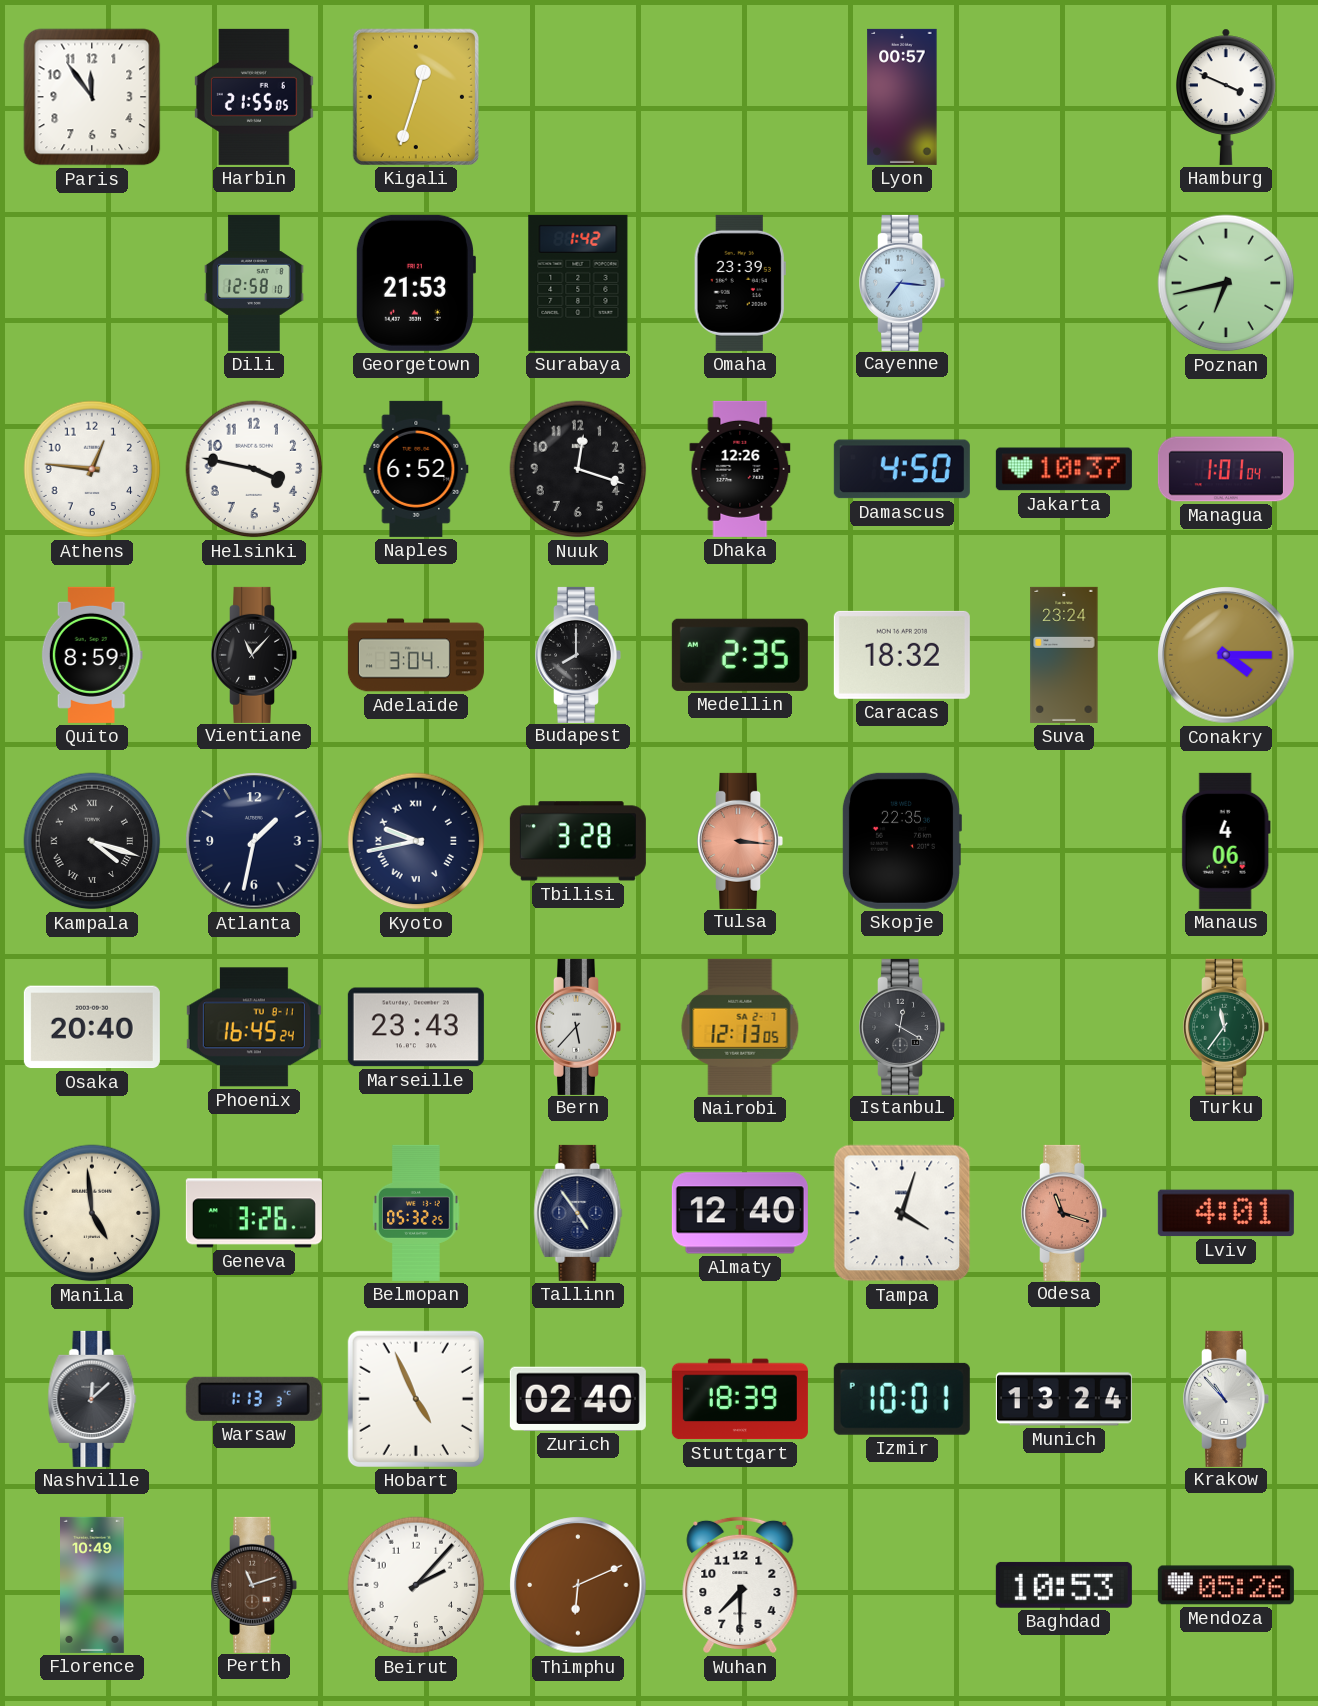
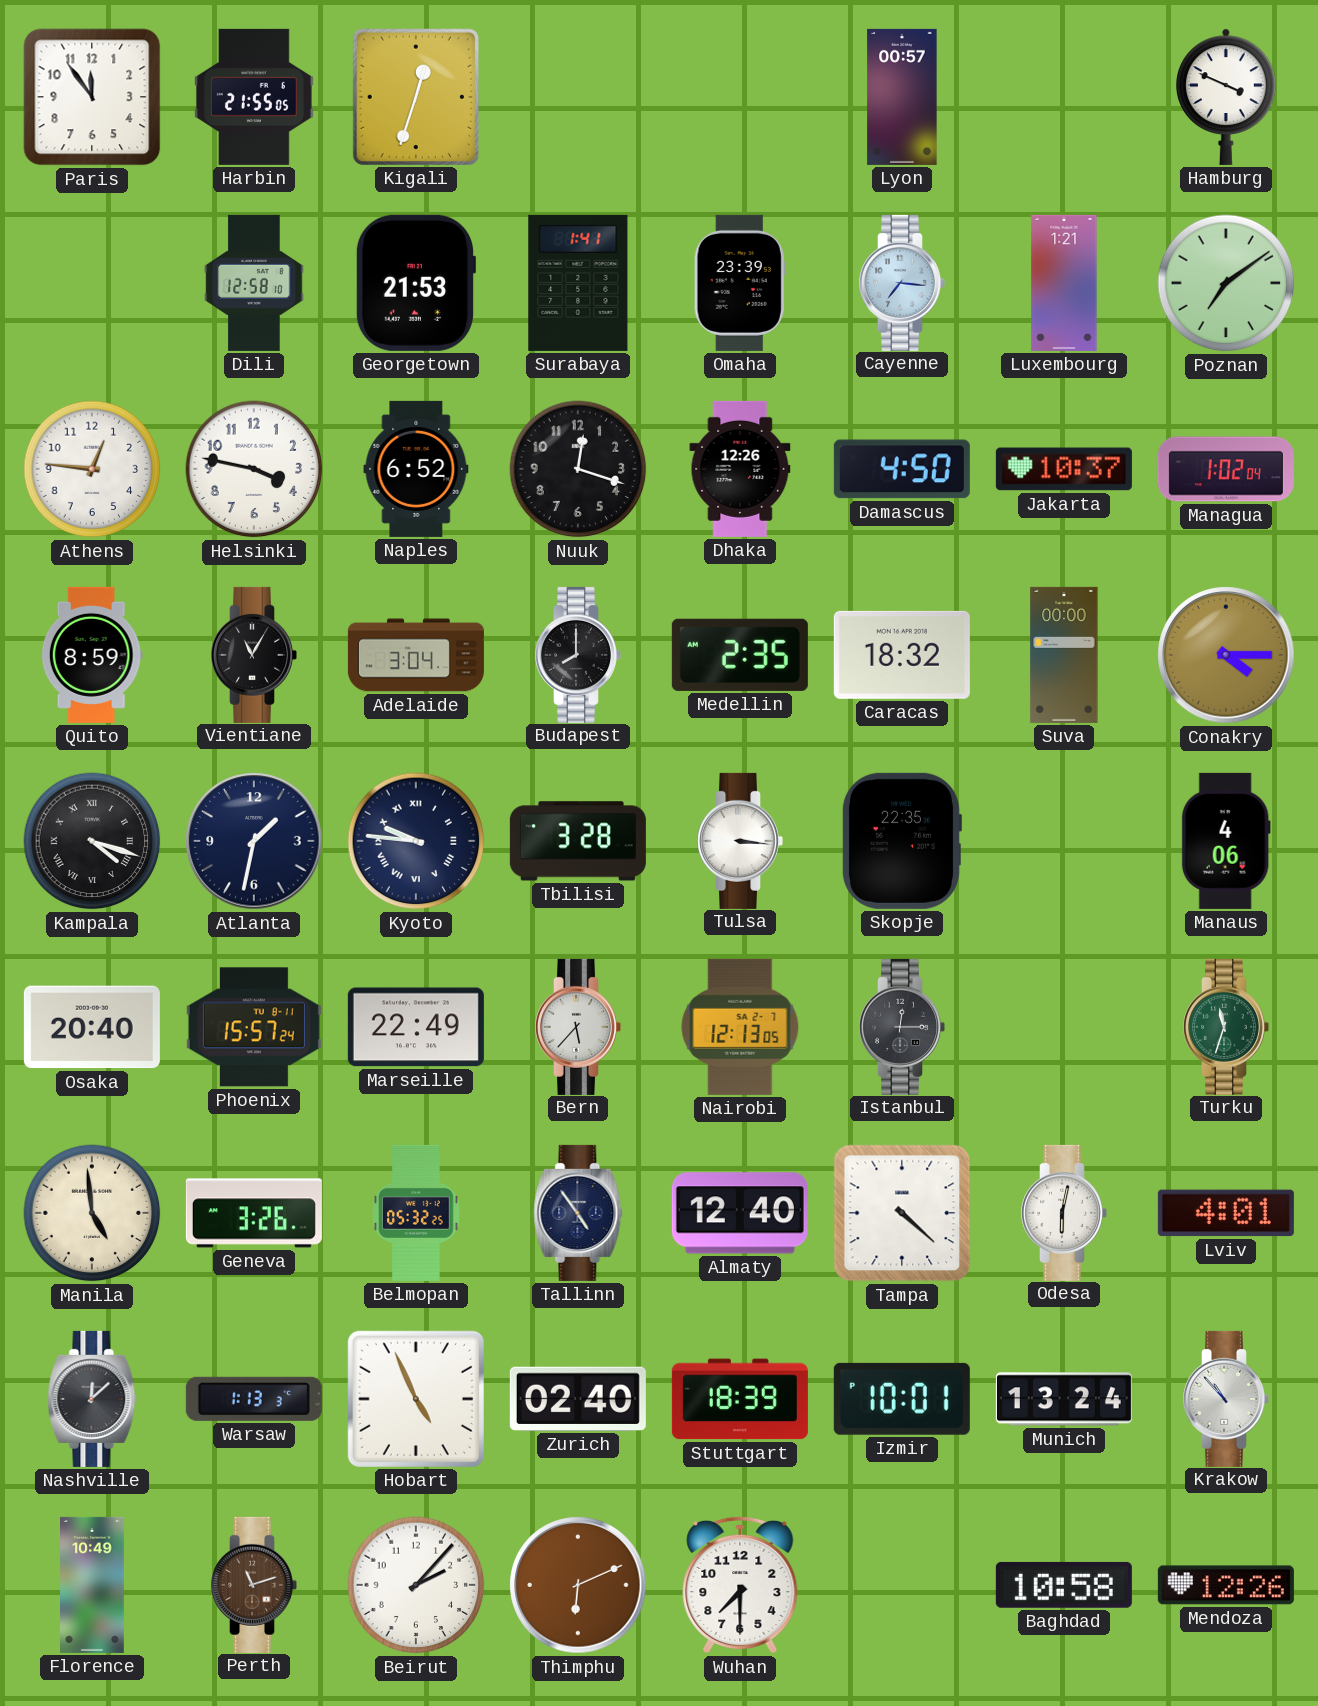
Surabaya: 1:42 -> 1:41 (578, 283)
Luxembourg: none -> 1:21 (1064, 283)
Poznan: 6:43 -> 7:09 (1226, 283)
Managua: 1:01 -> 1:02 (1226, 469)
Vientiane: 11:07 -> 11:05 (254, 655)
Suva: 23:24 -> 00:00 (1064, 655)
Kyoto: 9:43 -> 9:46 (416, 841)
Tulsa dial: salmon -> white (740, 841)
Phoenix: 16:45 -> 15:57 (254, 1027)
Marseille: 23:43 -> 22:49 (416, 1027)
Istanbul: 12:20 -> 12:15 (902, 1027)
Turku: 11:36 -> 11:33 (1226, 1027)
Tampa: 4:03 -> 4:22 (902, 1213)
Odesa: 11:18 -> 6:02 (1064, 1213)
Odesa dial: salmon -> white (1064, 1213)
Baghdad: 10:53 -> 10:58 (1064, 1585)
Mendoza: 05:26 -> 12:26 (1226, 1585)
